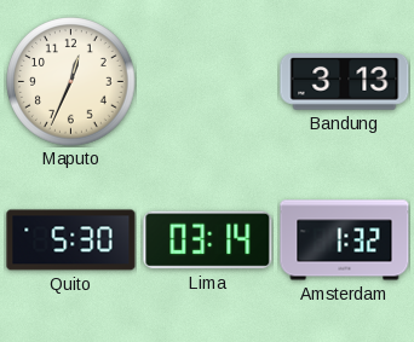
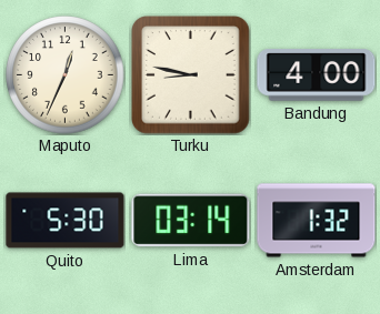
Turku: none -> 8:47 (191, 75)
Bandung: 3:13 -> 4:00 (317, 75)
